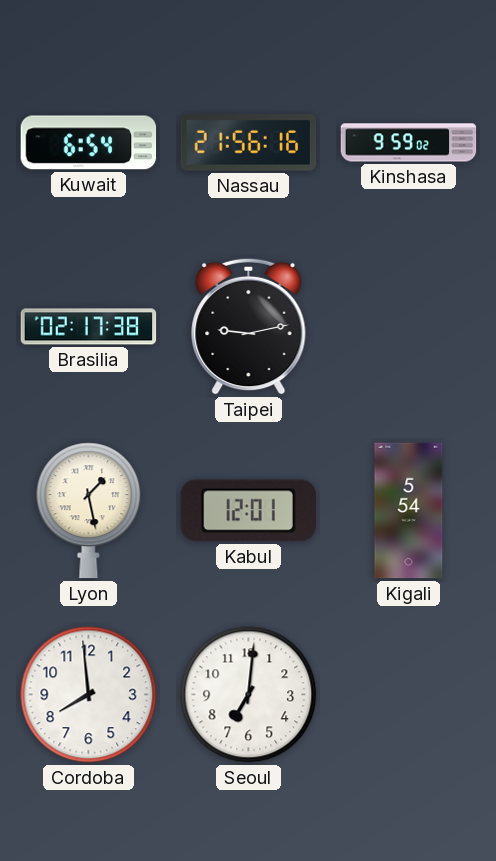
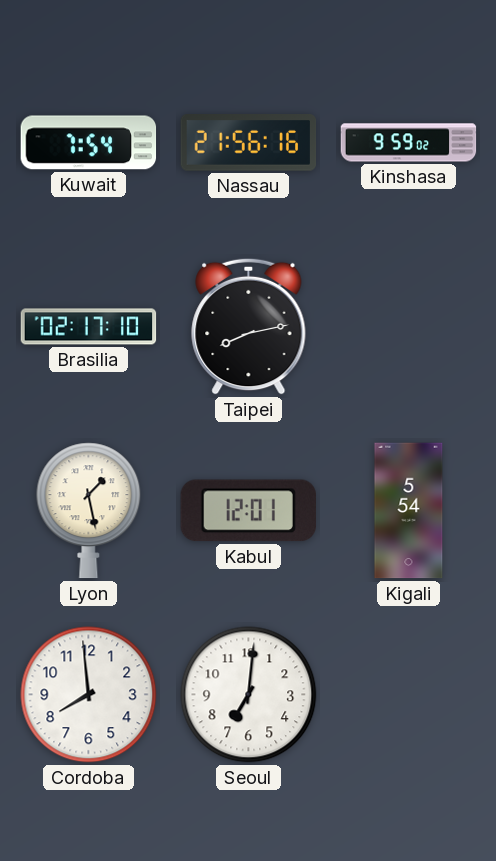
Kuwait: 6:54 -> 7:54 (89, 143)
Brasilia: 02:17:38 -> 02:17:10 (89, 327)
Taipei: 9:13 -> 8:13 (249, 326)
